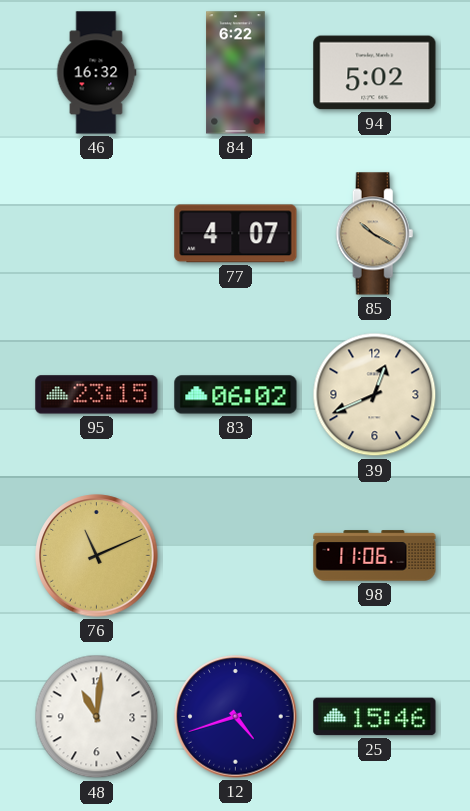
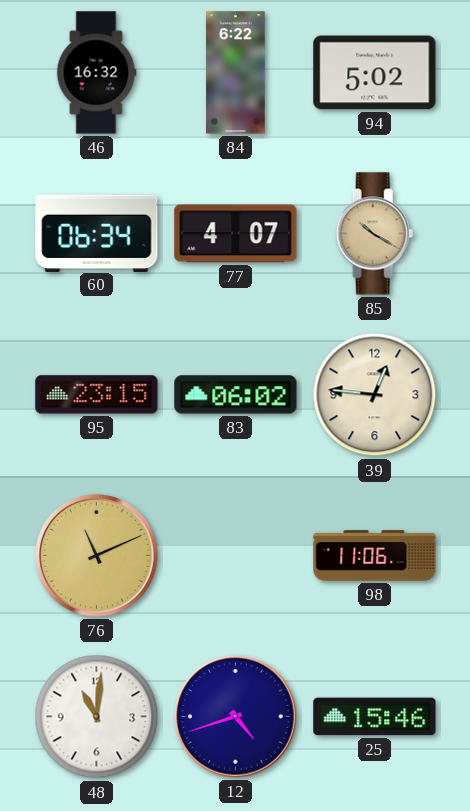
60: none -> 06:34 (97, 233)
39: 12:41 -> 12:46 (375, 395)
